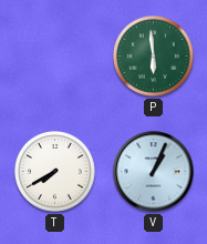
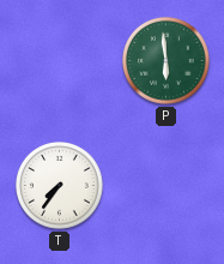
T: 7:40 -> 7:36 (60, 186)
V: 1:04 -> none (154, 172)
